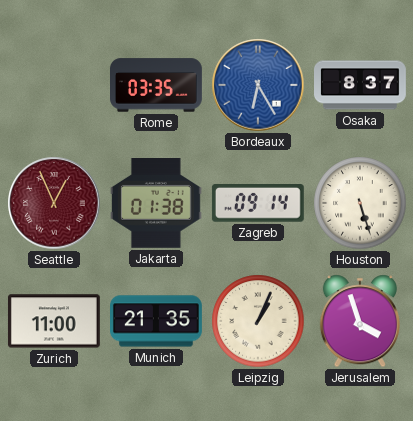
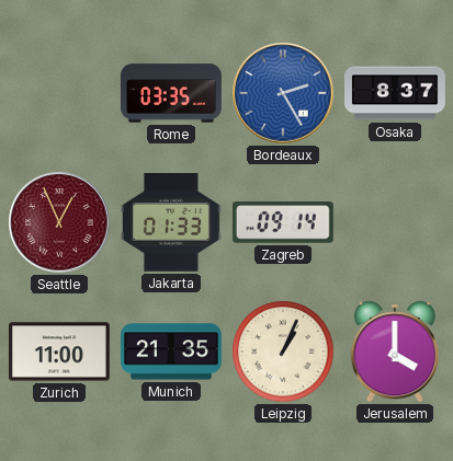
Bordeaux: 6:25 -> 2:25 (283, 93)
Jakarta: 01:38 -> 01:33 (171, 223)
Houston: 5:27 -> none (360, 203)
Jerusalem: 3:57 -> 4:00 (395, 351)
